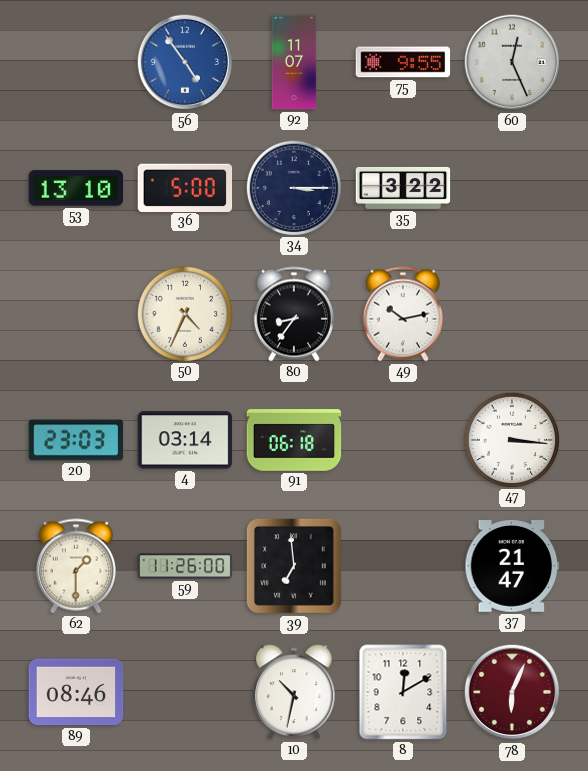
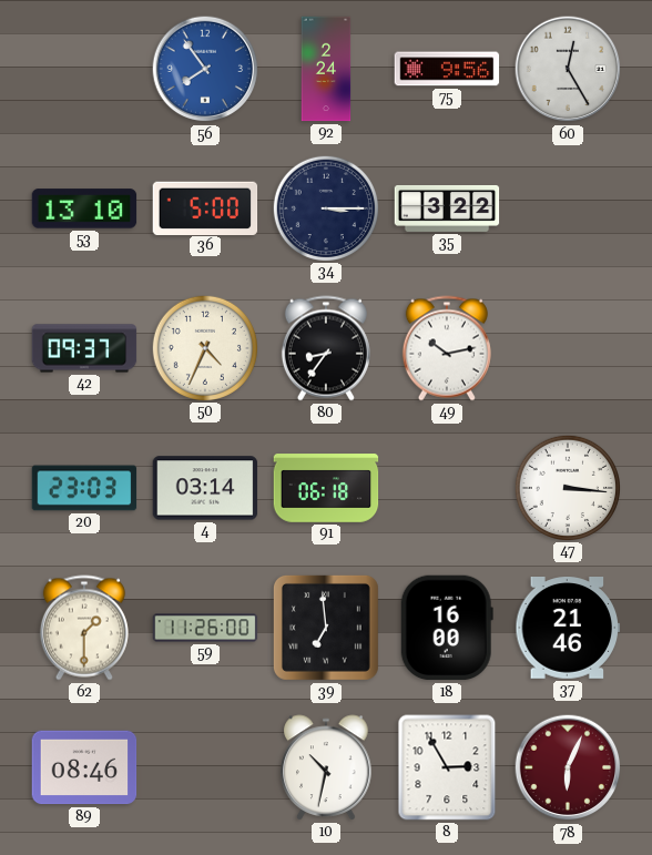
56: 4:54 -> 7:54 (205, 69)
92: 11:07 -> 2:24 (326, 69)
75: 9:55 -> 9:56 (447, 69)
60: 12:26 -> 12:25 (568, 69)
42: none -> 09:37 (84, 348)
18: none -> 16:00 (447, 628)
37: 21:47 -> 21:46 (568, 629)
8: 12:10 -> 2:55 (447, 767)
